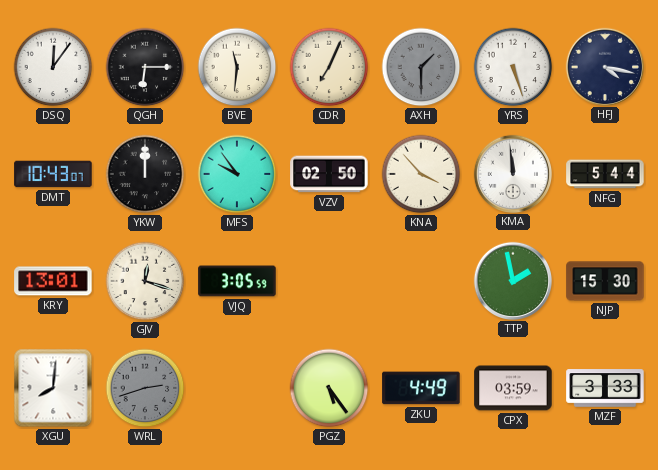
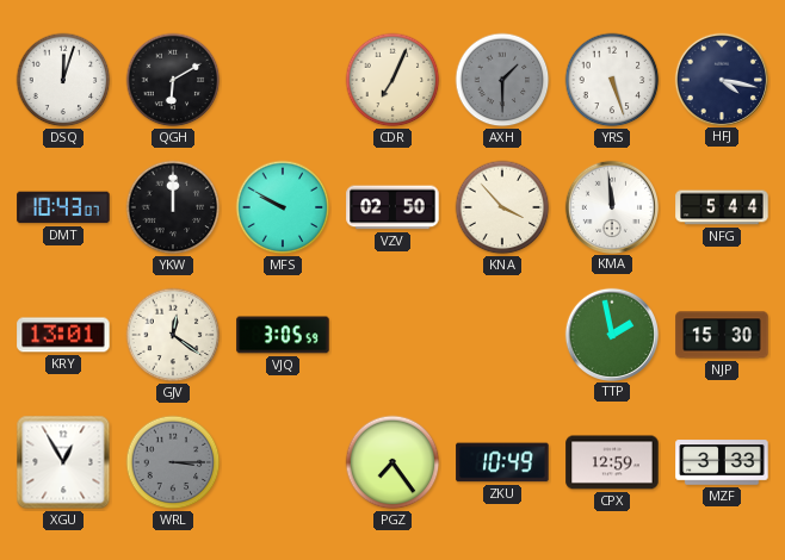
DSQ: 12:06 -> 12:03 (63, 80)
QGH: 6:15 -> 6:10 (173, 80)
BVE: 11:31 -> none (237, 67)
MFS: 9:54 -> 9:50 (283, 207)
GJV: 12:18 -> 12:21 (173, 335)
XGU: 8:01 -> 12:55 (63, 462)
WRL: 2:42 -> 3:15 (173, 462)
PGZ: 5:24 -> 7:24 (392, 462)
ZKU: 4:49 -> 10:49 (502, 462)
CPX: 03:59 -> 12:59 (612, 462)
